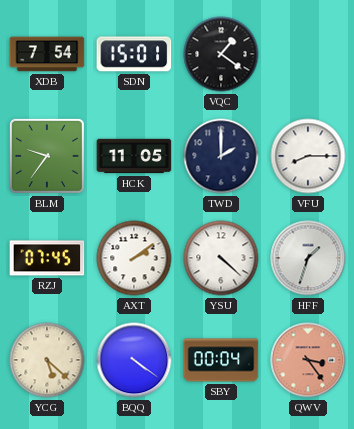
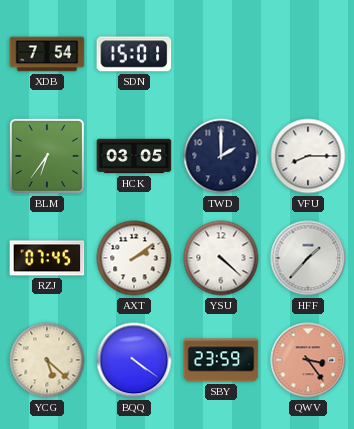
VQC: 1:21 -> none (221, 54)
BLM: 9:36 -> 6:36 (47, 156)
HCK: 11:05 -> 03:05 (134, 156)
HFF: 1:33 -> 1:37 (308, 258)
SBY: 00:04 -> 23:59 (221, 360)
